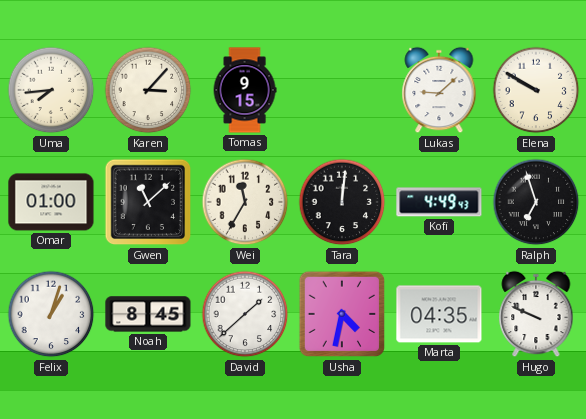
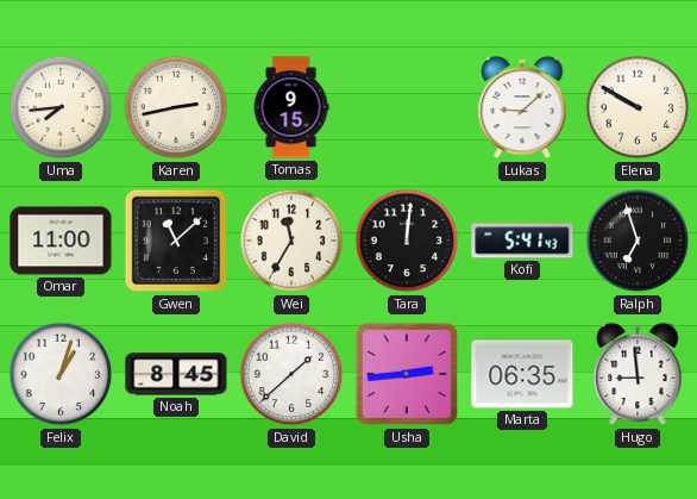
Karen: 3:07 -> 2:43 (176, 107)
Omar: 01:00 -> 11:00 (61, 241)
Kofi: 4:49 -> 5:41 (522, 241)
Usha: 4:32 -> 2:44 (407, 374)
Marta: 04:35 -> 06:35 (522, 374)
Hugo: 9:49 -> 8:59 (638, 374)
